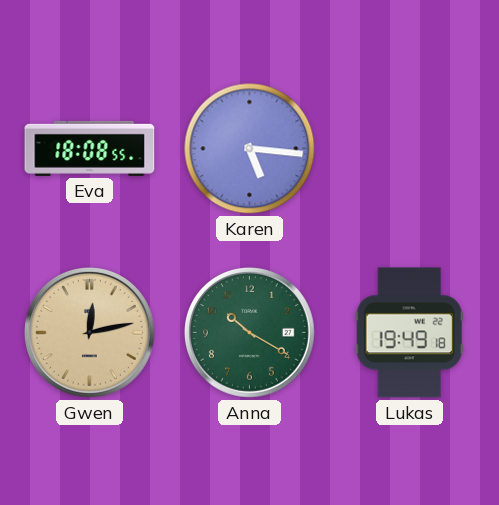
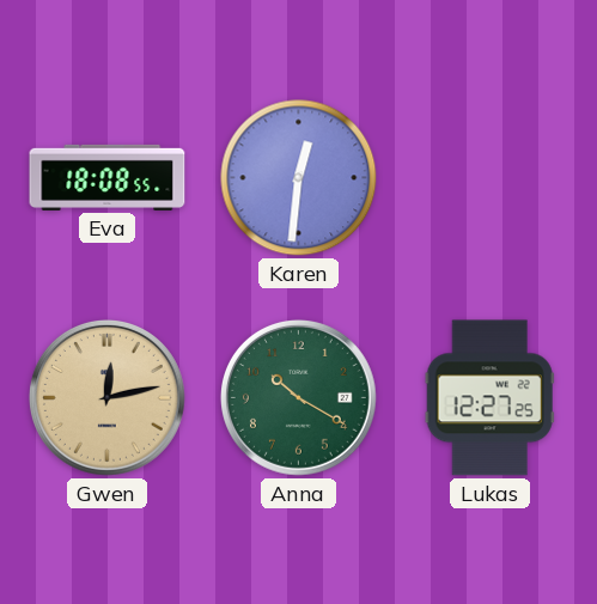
Karen: 5:16 -> 12:31 (299, 178)
Lukas: 19:49 -> 12:27 (489, 398)
